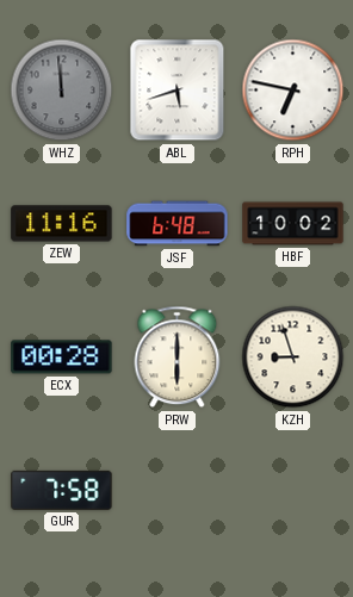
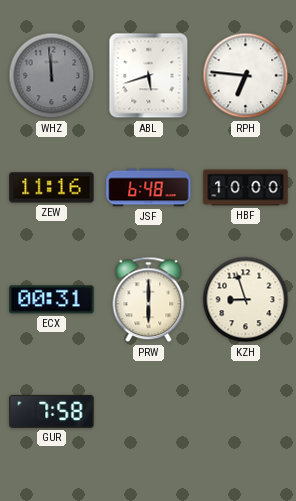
RPH: 6:47 -> 6:46 (246, 76)
HBF: 10:02 -> 10:00 (246, 188)
ECX: 00:28 -> 00:31 (52, 300)
